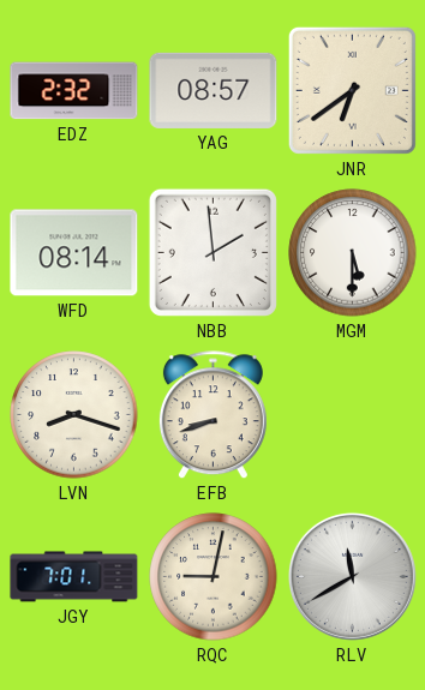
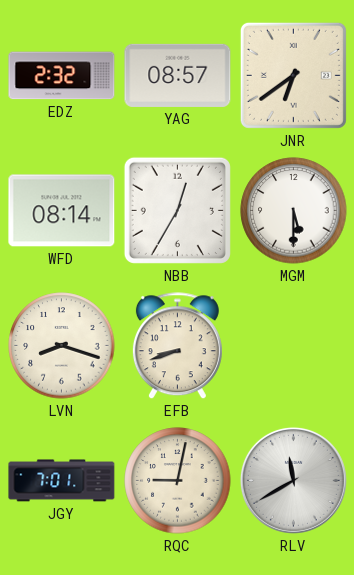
NBB: 1:59 -> 12:35 (177, 210)
